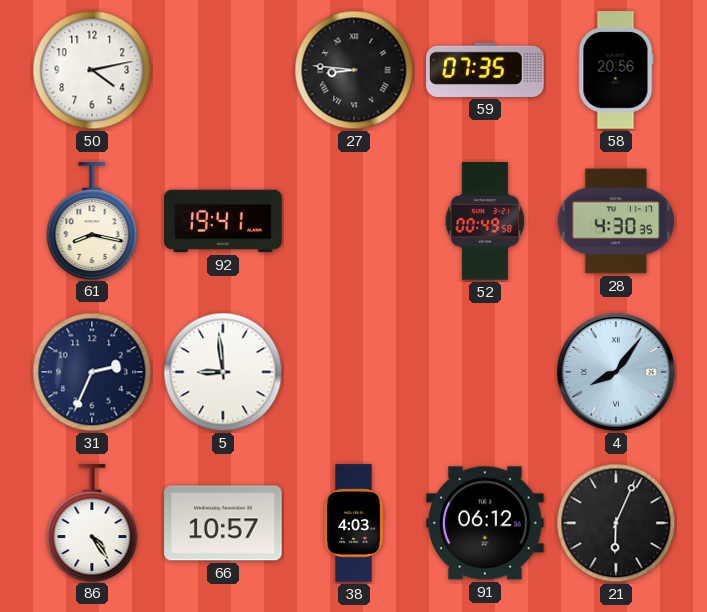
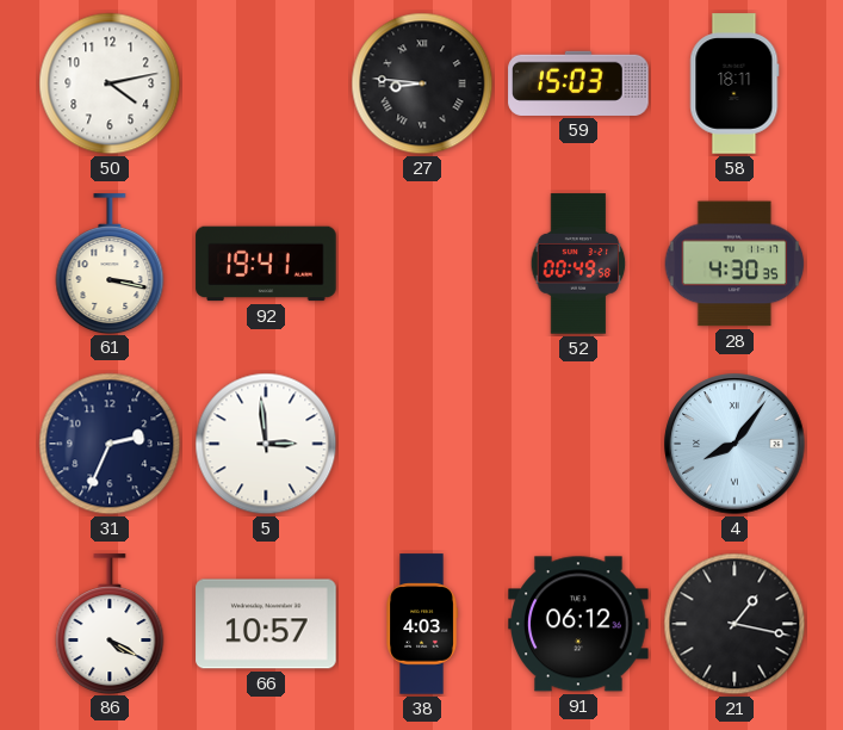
59: 07:35 -> 15:03 (578, 83)
58: 20:56 -> 18:11 (734, 83)
61: 8:17 -> 3:17 (110, 264)
5: 8:59 -> 2:59 (266, 444)
86: 4:24 -> 4:20 (110, 624)
21: 6:04 -> 1:17 (734, 624)
